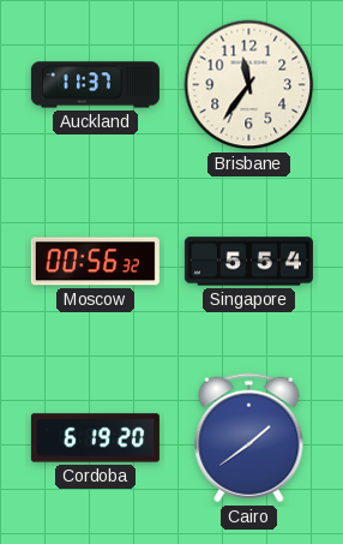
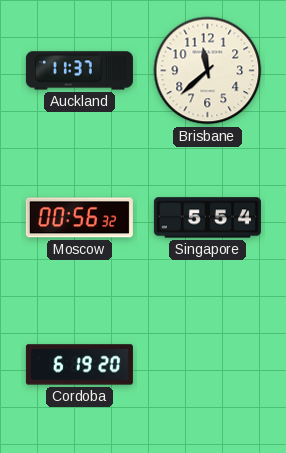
Brisbane: 11:36 -> 11:38 (208, 71)
Cairo: 1:39 -> none (249, 438)
